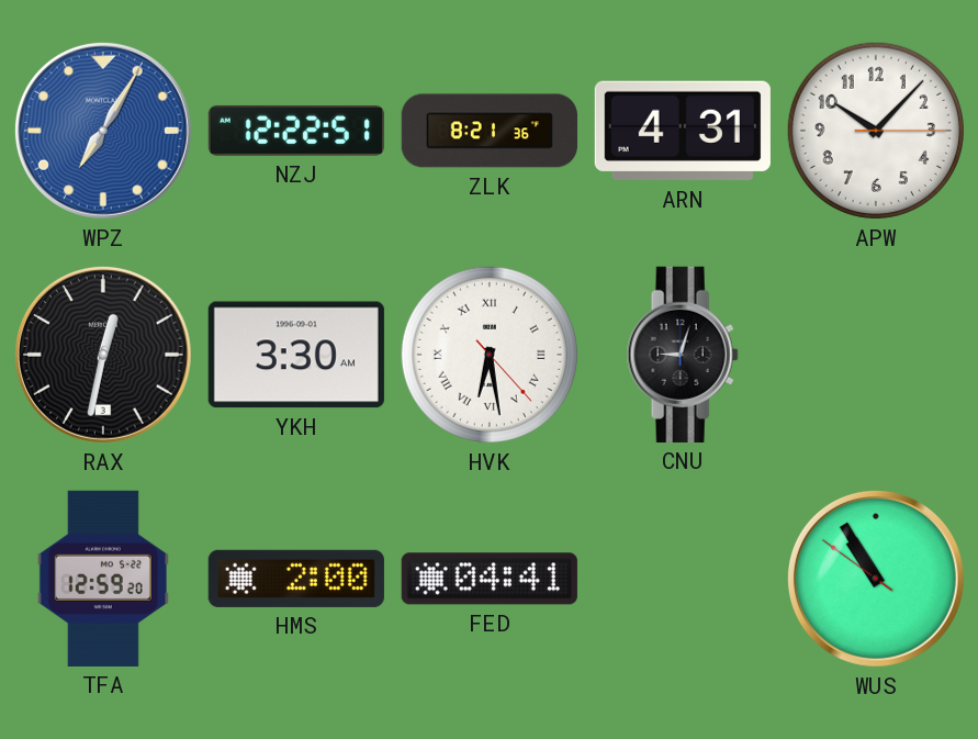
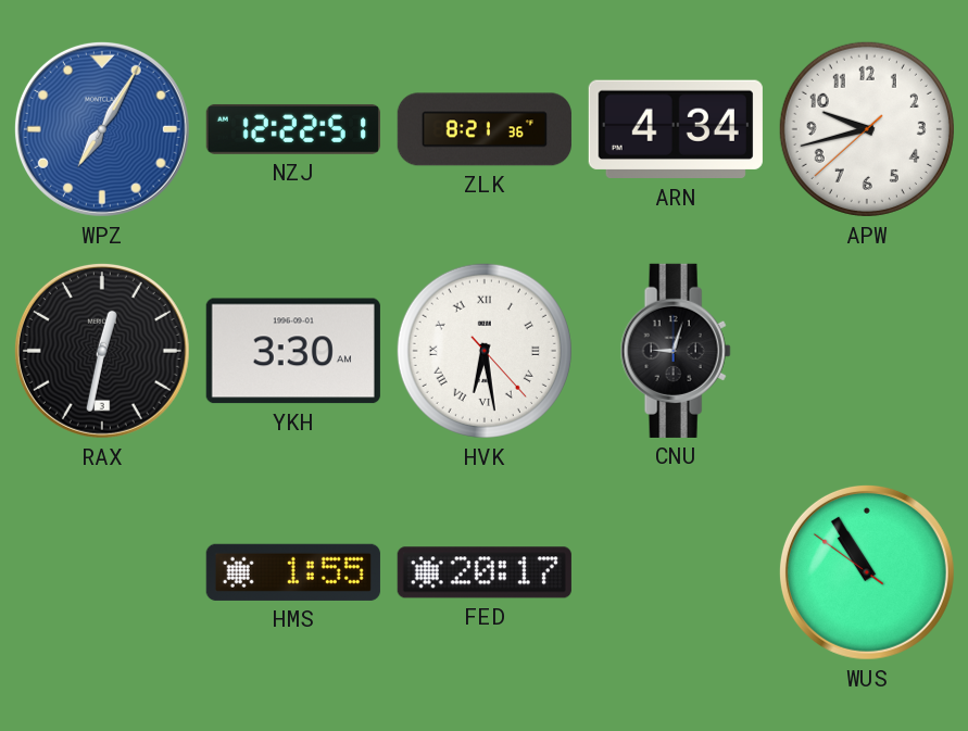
ARN: 4:31 -> 4:34 (676, 129)
APW: 10:07 -> 9:42 (867, 129)
TFA: 12:59 -> none (103, 579)
HMS: 2:00 -> 1:55 (293, 572)
FED: 04:41 -> 20:17 (485, 572)
